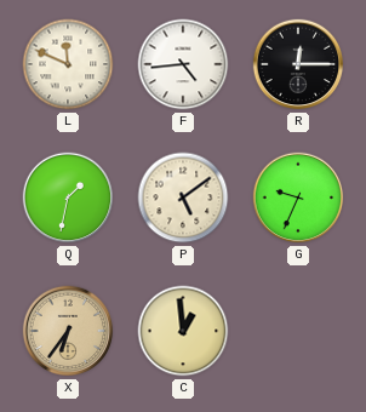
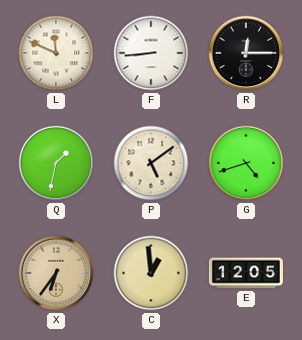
F: 4:44 -> 8:44 (151, 53)
G: 9:34 -> 4:42 (246, 163)
E: none -> 12:05 (246, 273)
